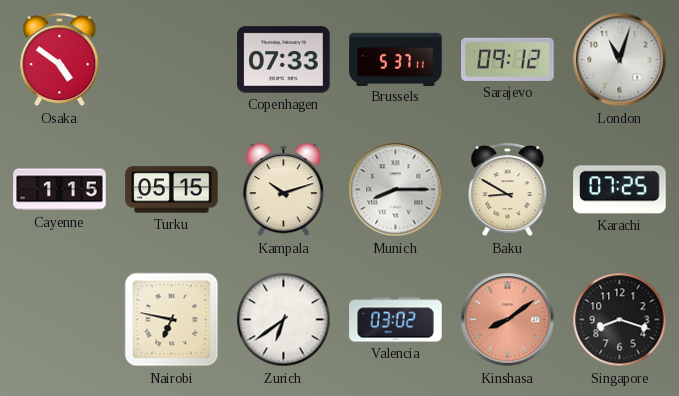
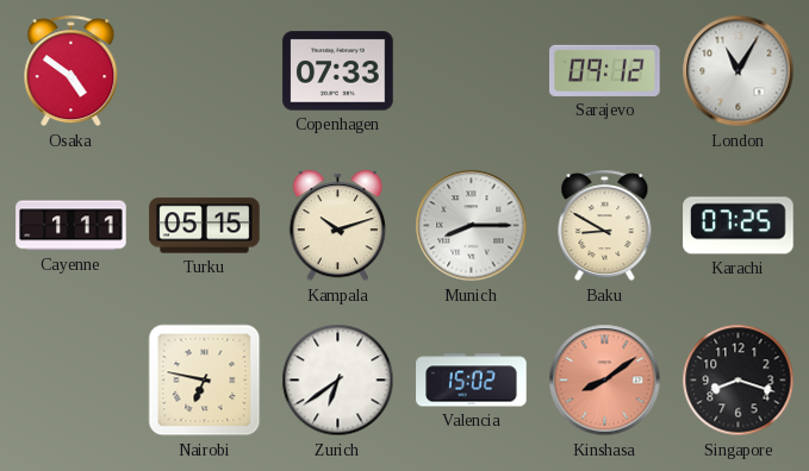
Brussels: 5:37 -> none (396, 59)
London: 11:03 -> 11:05 (739, 71)
Cayenne: 1:15 -> 1:11 (71, 226)
Valencia: 03:02 -> 15:02 (472, 381)
